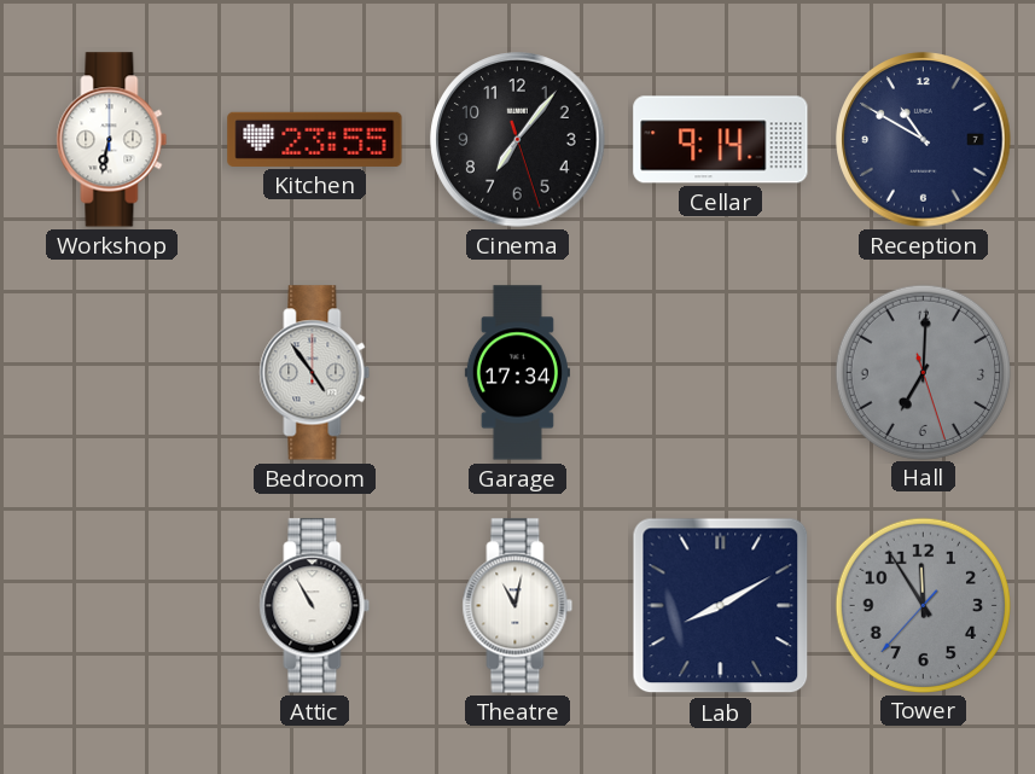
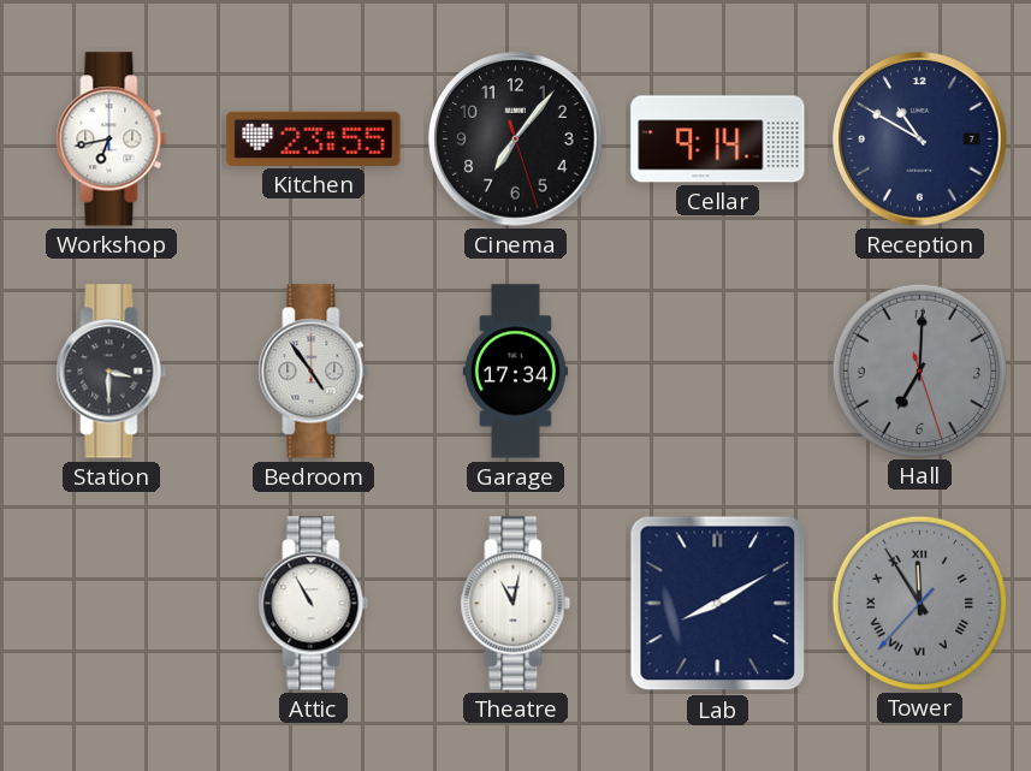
Workshop: 6:32 -> 6:43 (112, 140)
Station: none -> 3:30 (112, 372)
Tower numerals: Arabic -> Roman (919, 603)
